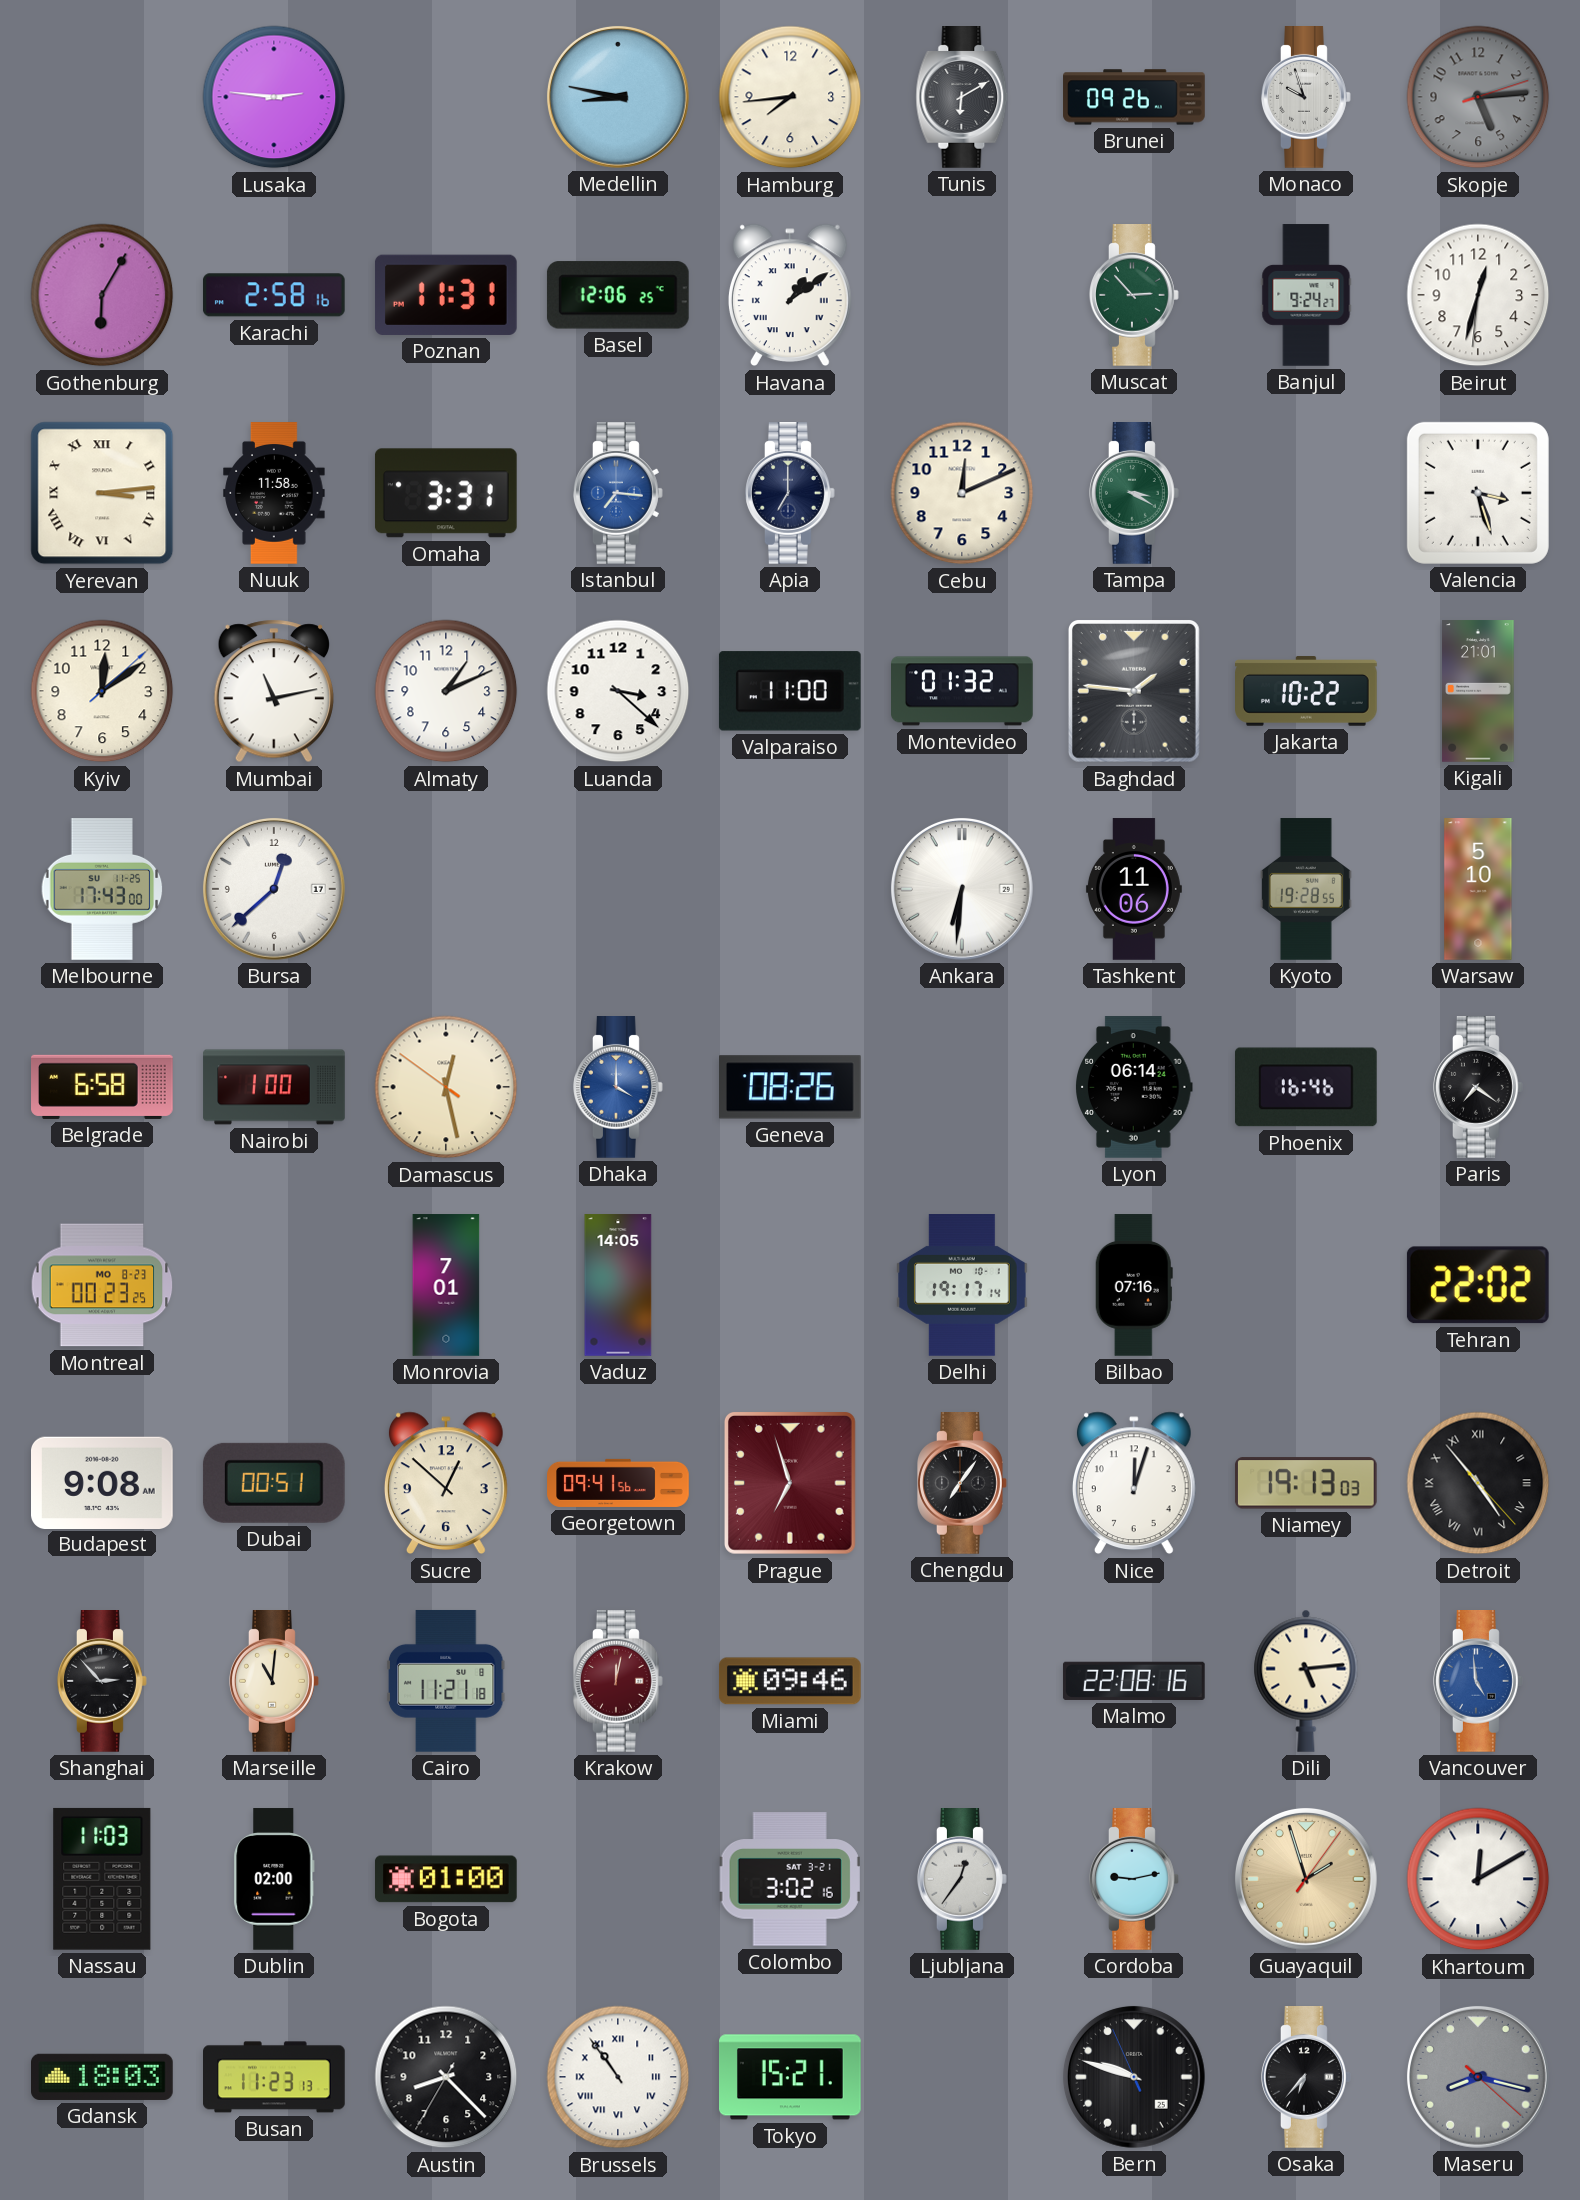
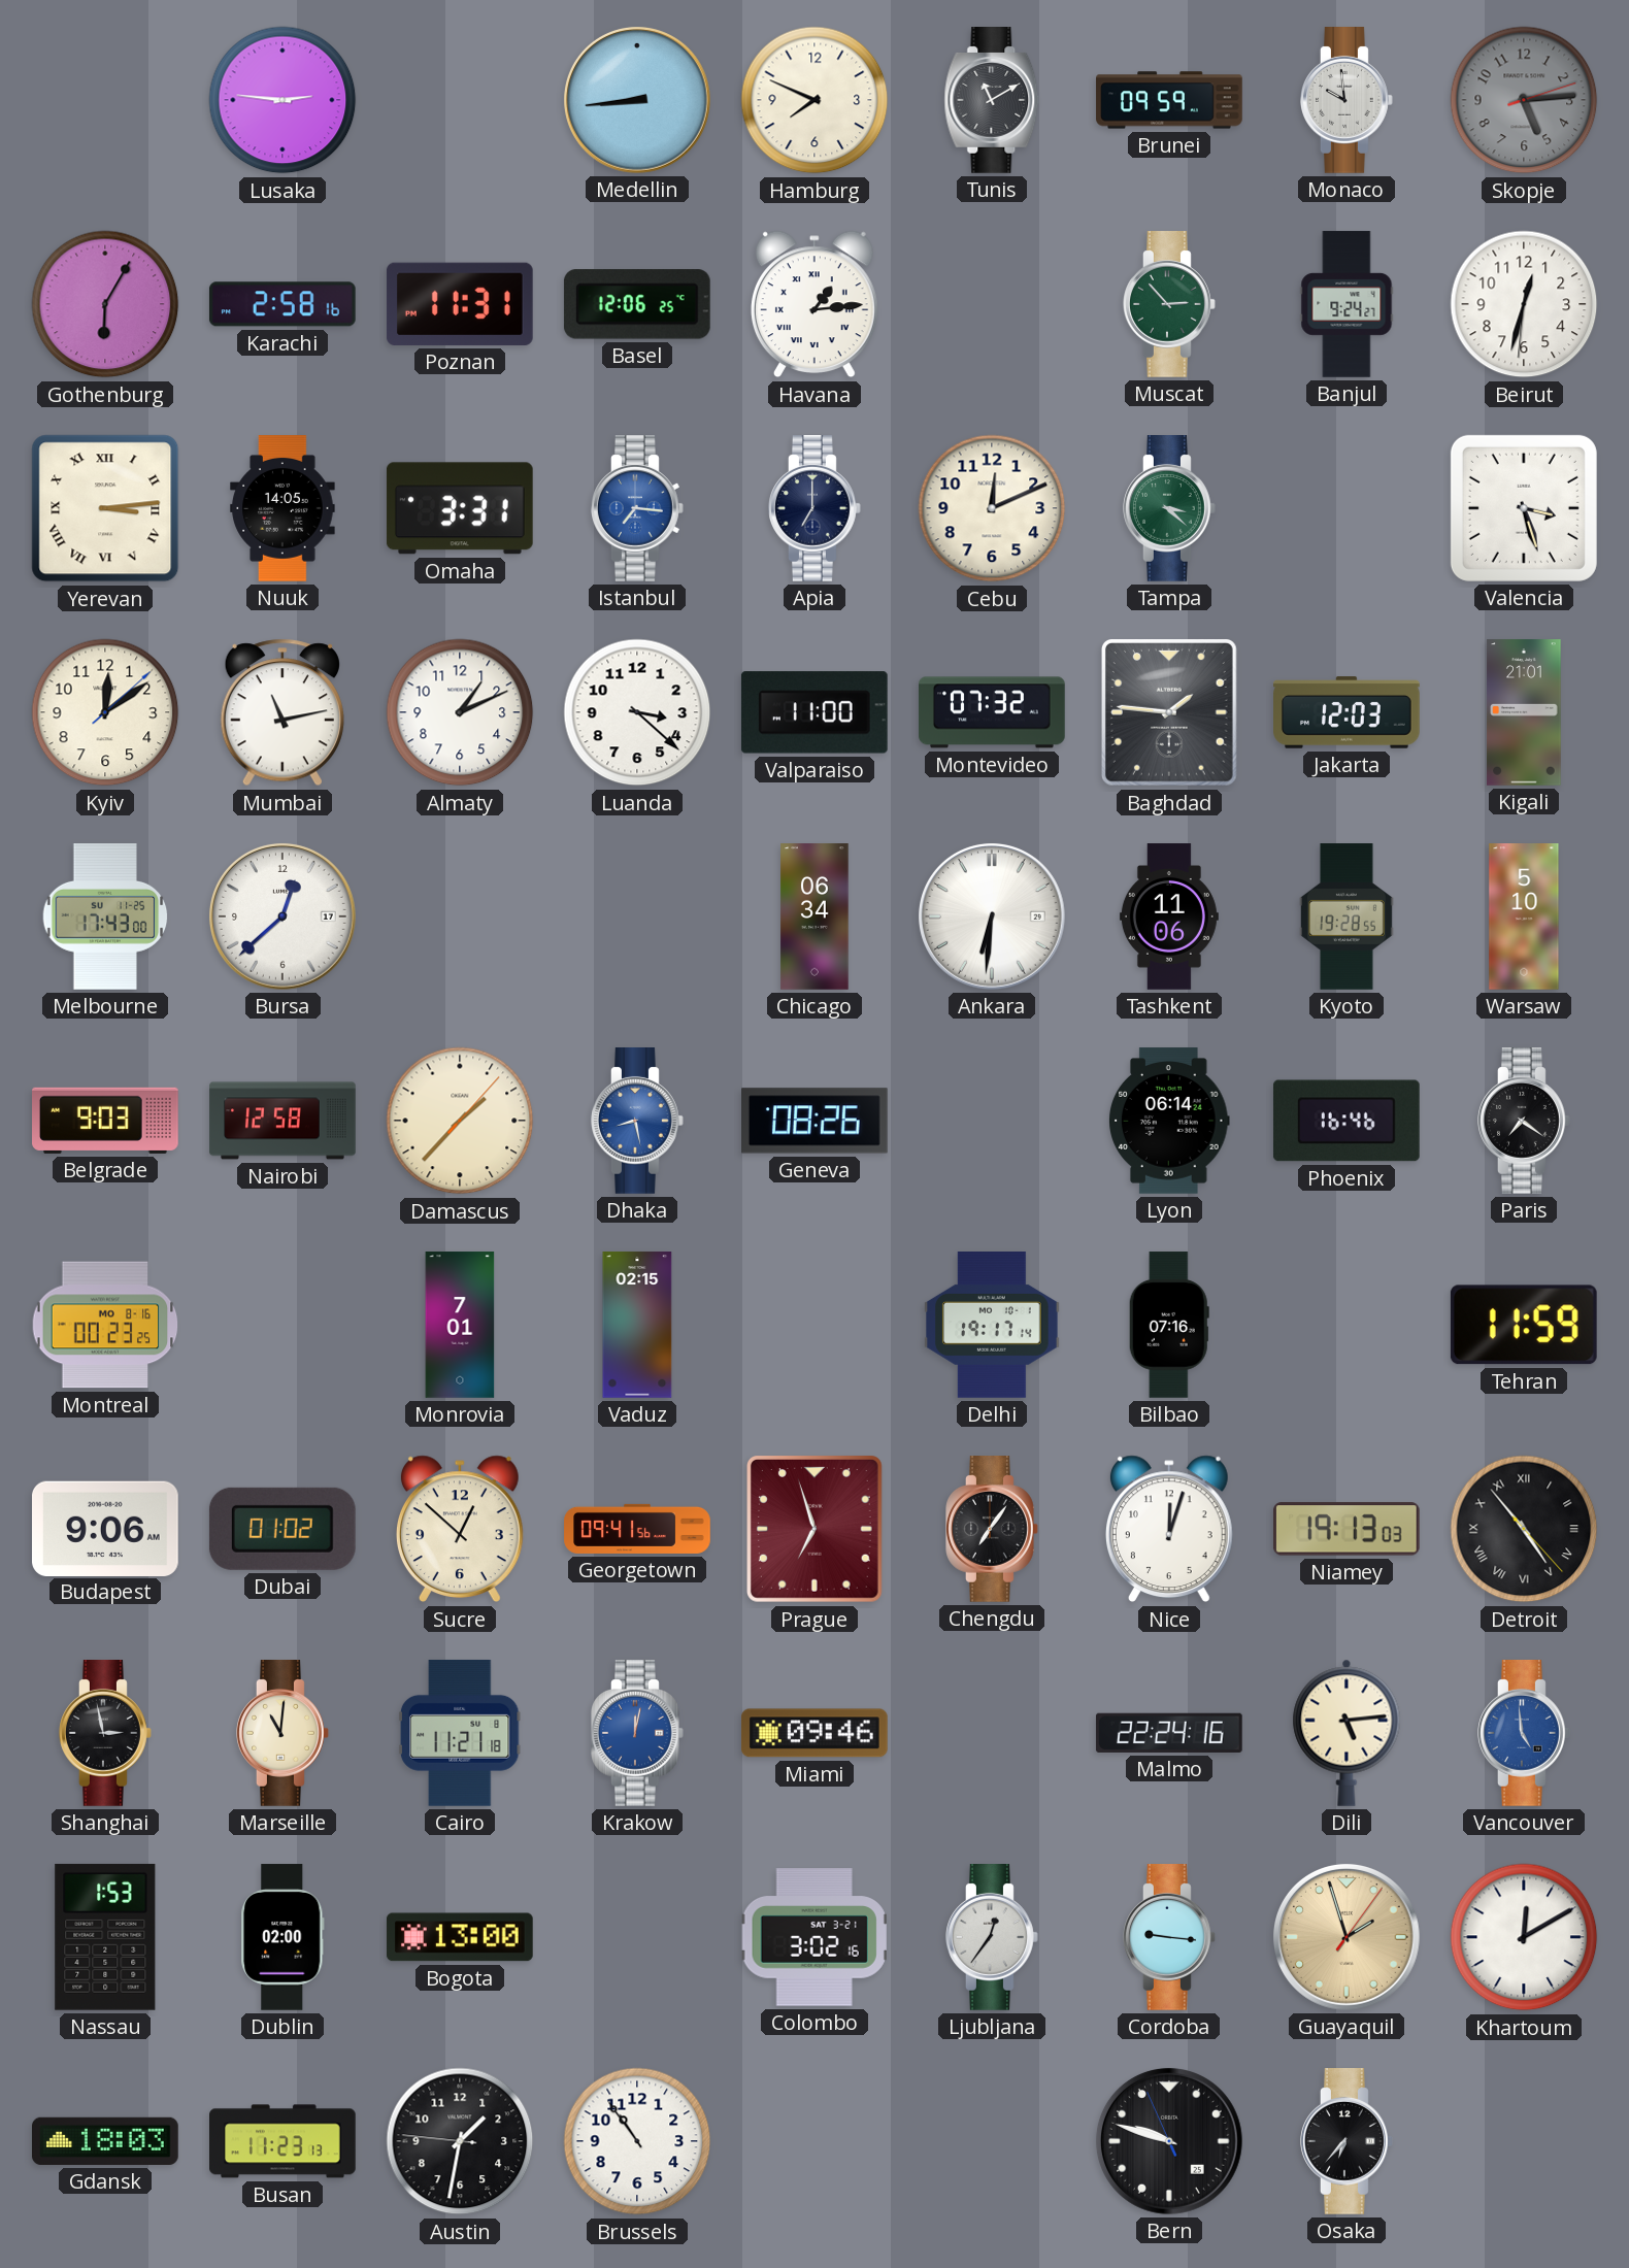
Medellin: 8:47 -> 8:44 (637, 100)
Hamburg: 7:44 -> 7:49 (814, 100)
Tunis: 6:10 -> 11:10 (992, 101)
Brunei: 09:26 -> 09:59 (1169, 100)
Monaco: 9:57 -> 9:59 (1348, 101)
Havana: 1:09 -> 1:14 (814, 304)
Nuuk: 11:58 -> 14:05 (282, 508)
Tampa: 3:20 -> 3:22 (1170, 509)
Montevideo: 01:32 -> 07:32 (993, 712)
Jakarta: 10:22 -> 12:03 (1348, 712)
Chicago: none -> 06:34 (814, 916)
Belgrade: 6:58 -> 9:03 (106, 1121)
Nairobi: 1:00 -> 12:58 (282, 1121)
Damascus: 12:27 -> 1:37 (460, 1121)
Dhaka: 4:00 -> 8:28 (638, 1122)
Montreal date: MO 8-23 -> MO 8-16 (105, 1325)
Vaduz: 14:05 -> 02:15 (637, 1325)
Tehran: 22:02 -> 11:59 (1524, 1325)
Budapest: 9:08 -> 9:06 (106, 1528)
Dubai: 00:51 -> 01:02 (282, 1529)
Shanghai: 2:53 -> 2:58 (106, 1734)
Krakow dial: burgundy -> blue (638, 1734)
Malmo: 22:08 -> 22:24 (1169, 1733)
Nassau: 11:03 -> 1:53 (105, 1937)
Bogota: 01:00 -> 13:00 (460, 1937)
Cordoba: 9:13 -> 9:16 (1170, 1938)
Austin: 8:22 -> 1:31 (460, 2141)
Brussels numerals: Roman -> Arabic (637, 2141)
Tokyo: 15:21 -> none (791, 2077)
Maseru: 8:17 -> none (1478, 2077)
